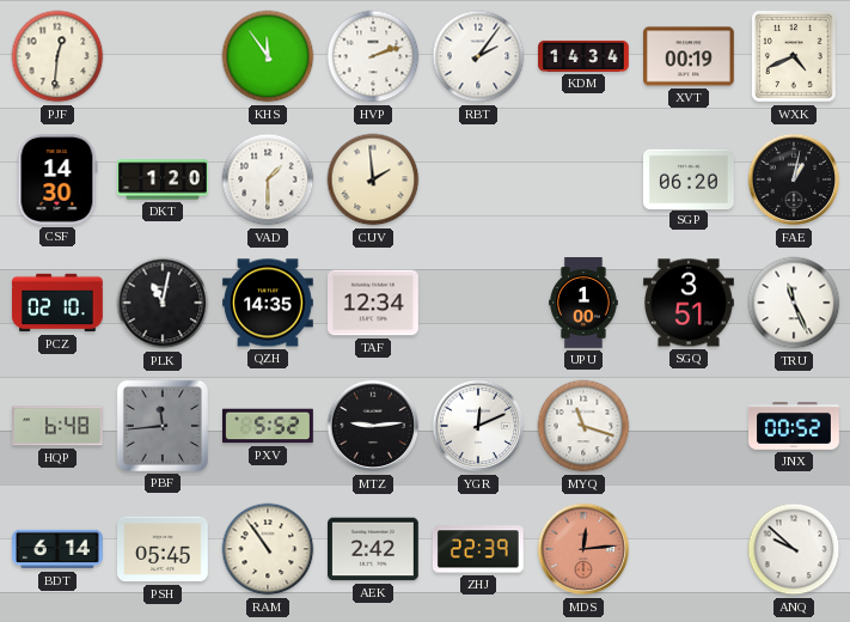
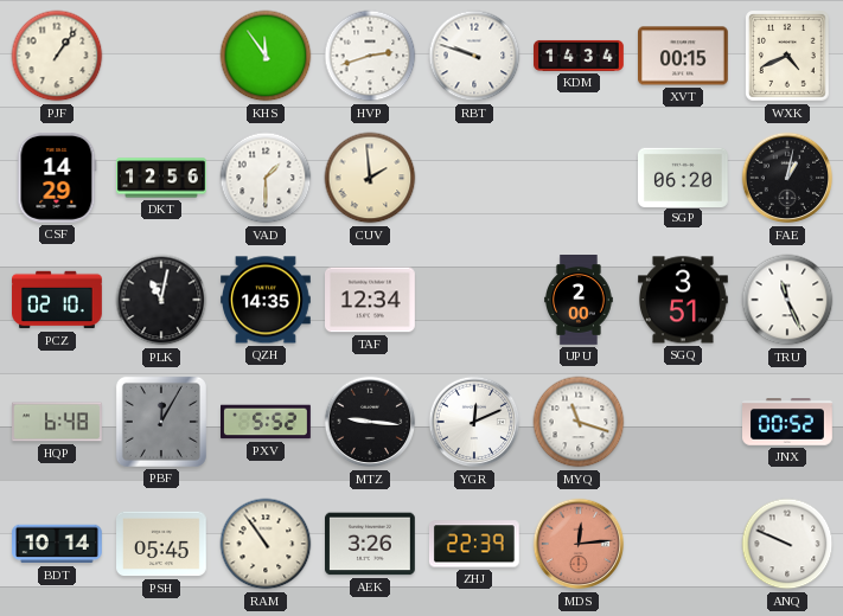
PJF: 12:31 -> 1:06 (57, 56)
HVP: 2:12 -> 2:42 (370, 56)
RBT: 2:06 -> 9:48 (474, 56)
XVT: 00:19 -> 00:15 (684, 56)
CSF: 14:30 -> 14:29 (57, 179)
DKT: 1:20 -> 12:56 (162, 178)
UPU: 1:00 -> 2:00 (580, 301)
PBF: 11:44 -> 12:05 (161, 422)
MTZ: 9:14 -> 9:16 (370, 422)
BDT: 6:14 -> 10:14 (58, 544)
AEK: 2:42 -> 3:26 (371, 544)
ANQ: 9:52 -> 9:49 (787, 544)
